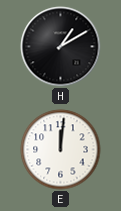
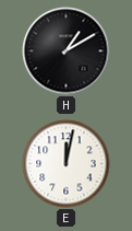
E: 12:01 -> 12:02 (67, 164)
